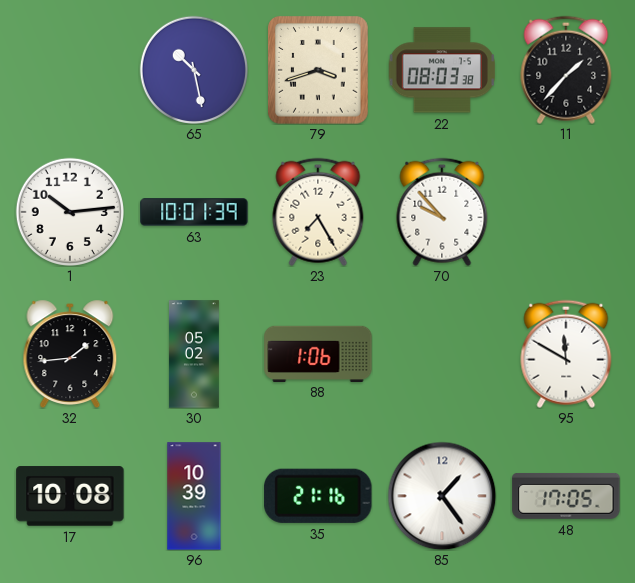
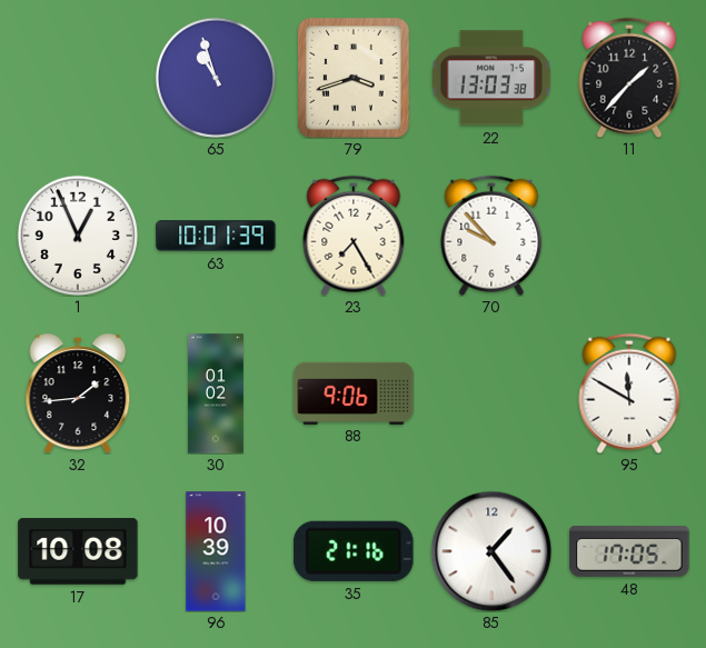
65: 10:28 -> 10:57 (216, 78)
22: 08:03 -> 13:03 (491, 78)
1: 10:14 -> 12:56 (78, 236)
30: 05:02 -> 01:02 (216, 393)
88: 1:06 -> 9:06 (354, 392)
